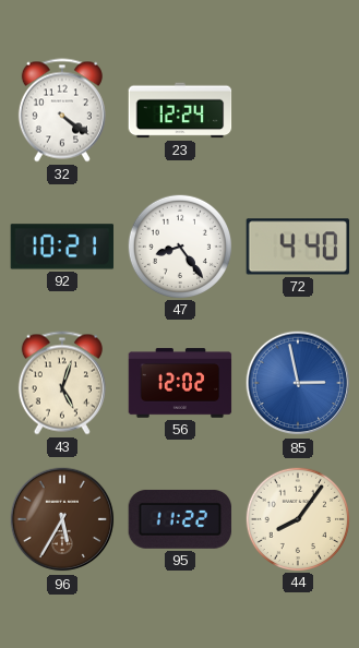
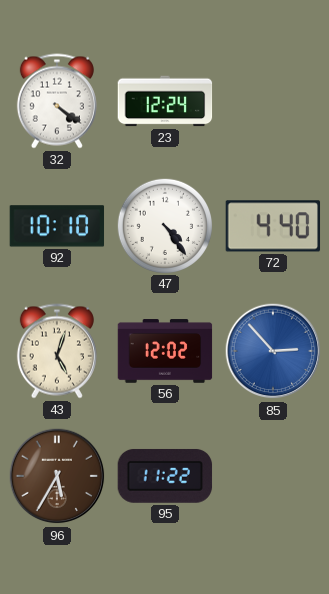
92: 10:21 -> 10:10 (57, 226)
47: 8:24 -> 4:24 (164, 225)
85: 2:58 -> 2:53 (273, 351)
44: 8:06 -> none (297, 518)
